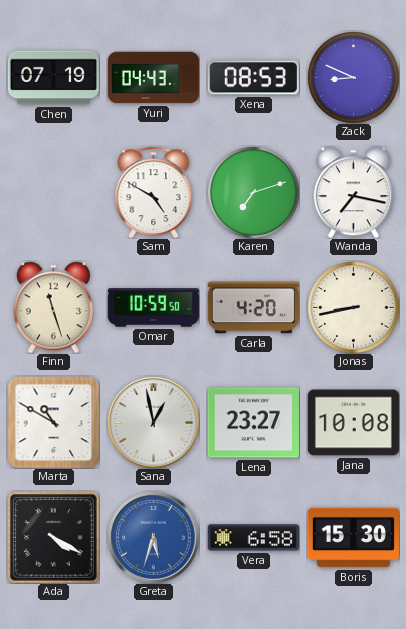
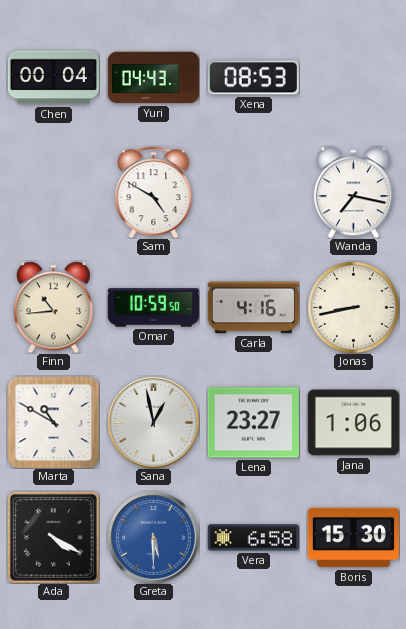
Chen: 07:19 -> 00:04 (53, 78)
Zack: 8:49 -> none (353, 77)
Karen: 7:12 -> none (253, 192)
Finn: 11:27 -> 10:44 (53, 307)
Carla: 4:20 -> 4:16 (253, 308)
Jana: 10:08 -> 1:06 (353, 423)
Greta: 5:33 -> 5:30 (154, 538)
